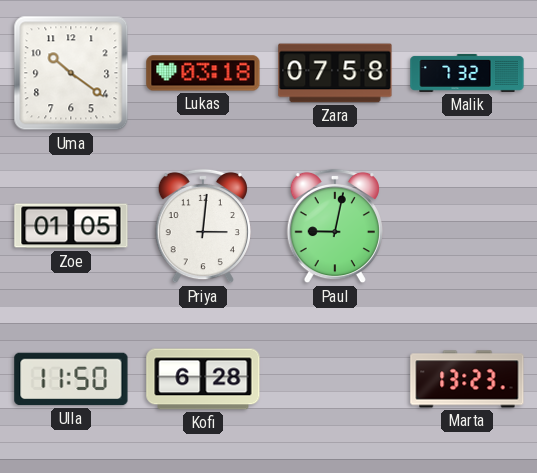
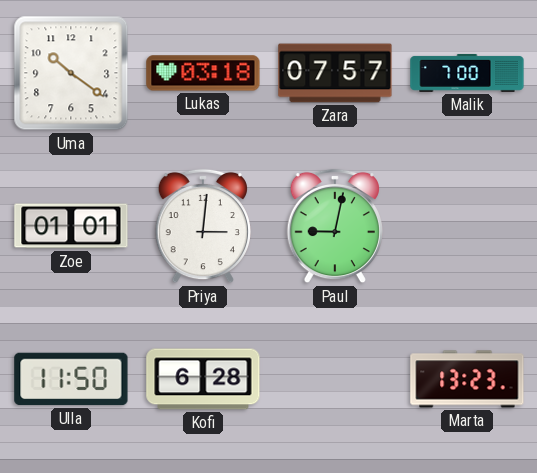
Zara: 07:58 -> 07:57 (335, 73)
Malik: 7:32 -> 7:00 (467, 73)
Zoe: 01:05 -> 01:01 (71, 226)
